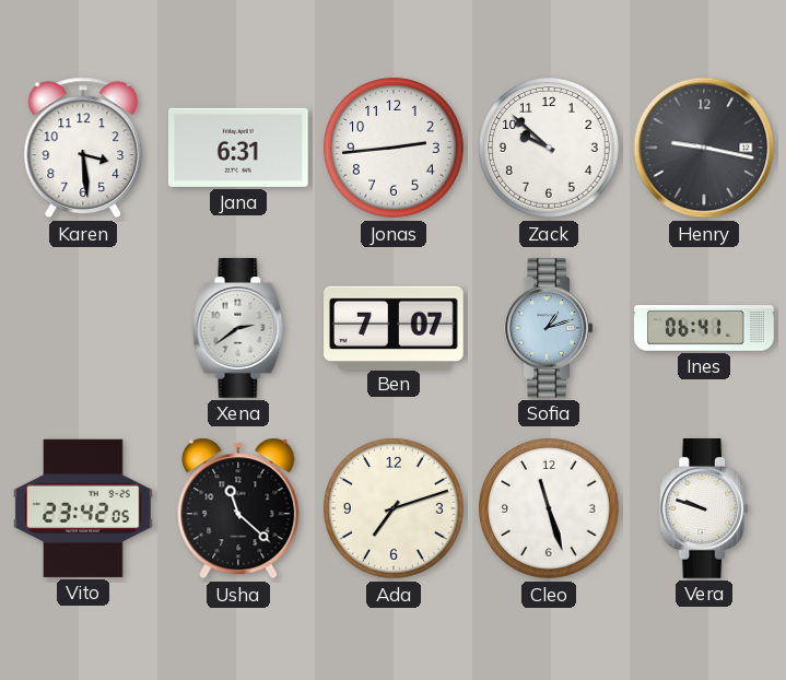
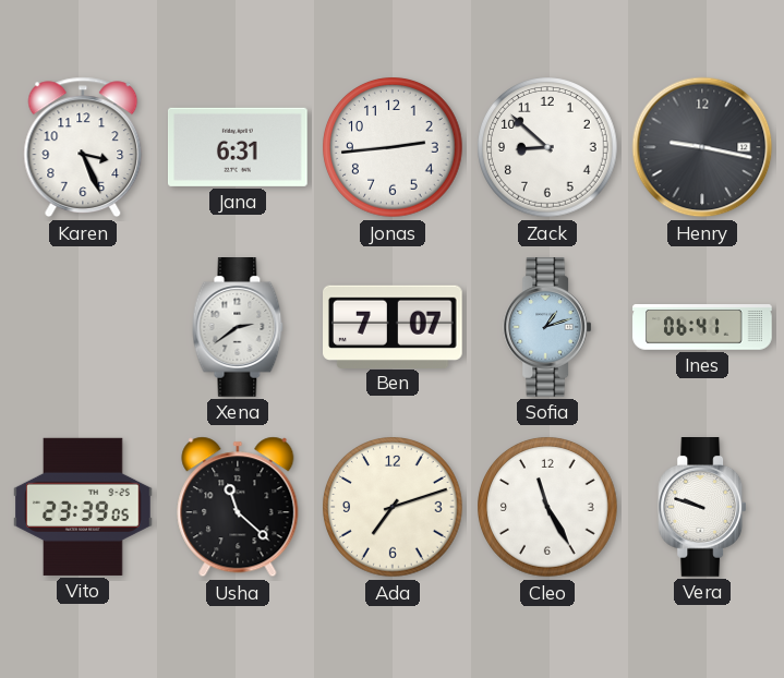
Karen: 3:29 -> 3:26 (83, 147)
Zack: 9:52 -> 8:52 (547, 147)
Vito: 23:42 -> 23:39 (84, 507)
Cleo: 11:27 -> 11:25 (547, 507)
